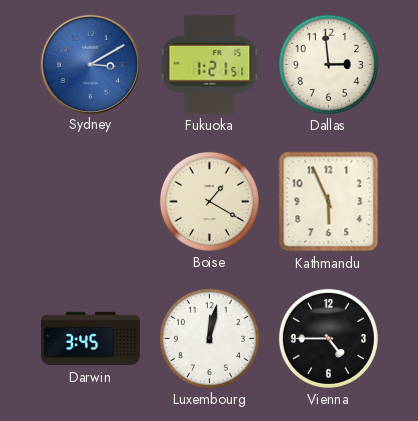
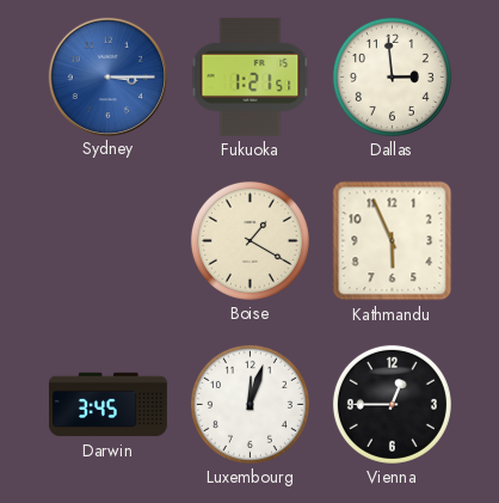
Sydney: 3:10 -> 3:15 (107, 76)
Luxembourg: 12:02 -> 12:03 (249, 404)
Vienna: 4:45 -> 12:45 (392, 404)
